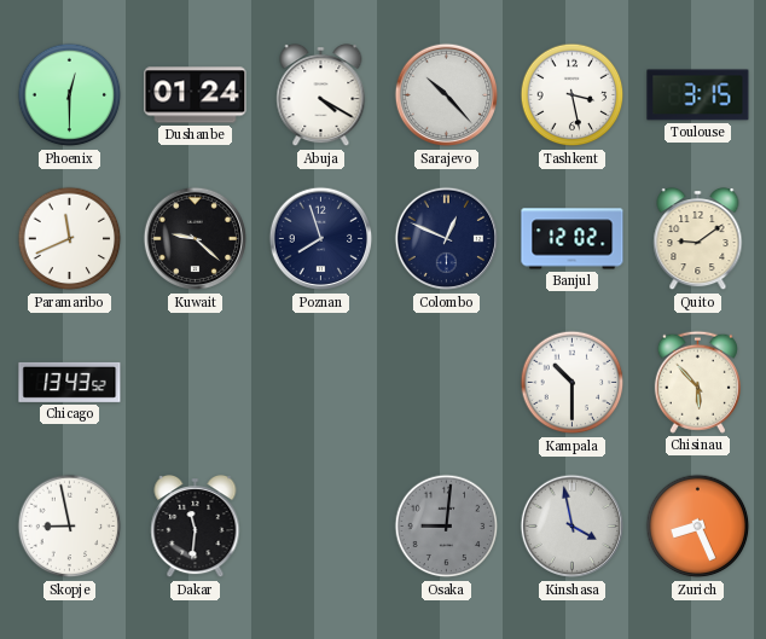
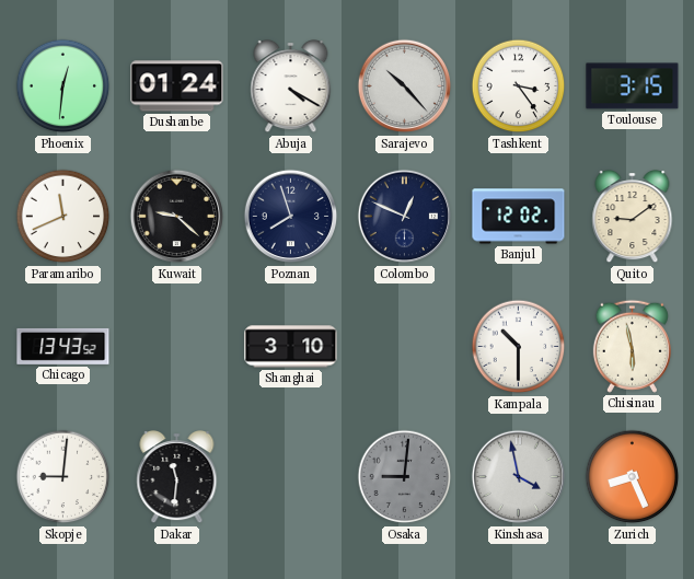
Phoenix: 12:30 -> 12:31 (63, 86)
Tashkent: 3:28 -> 3:24 (519, 86)
Shanghai: none -> 3:10 (291, 347)
Chisinau: 5:53 -> 5:58 (632, 346)
Skopje: 8:58 -> 9:01 (63, 477)
